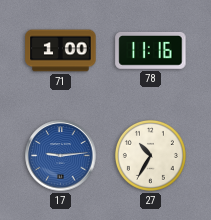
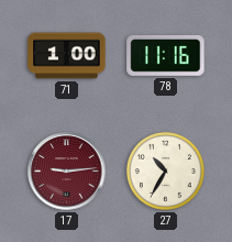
17 dial: blue -> burgundy (67, 172)
